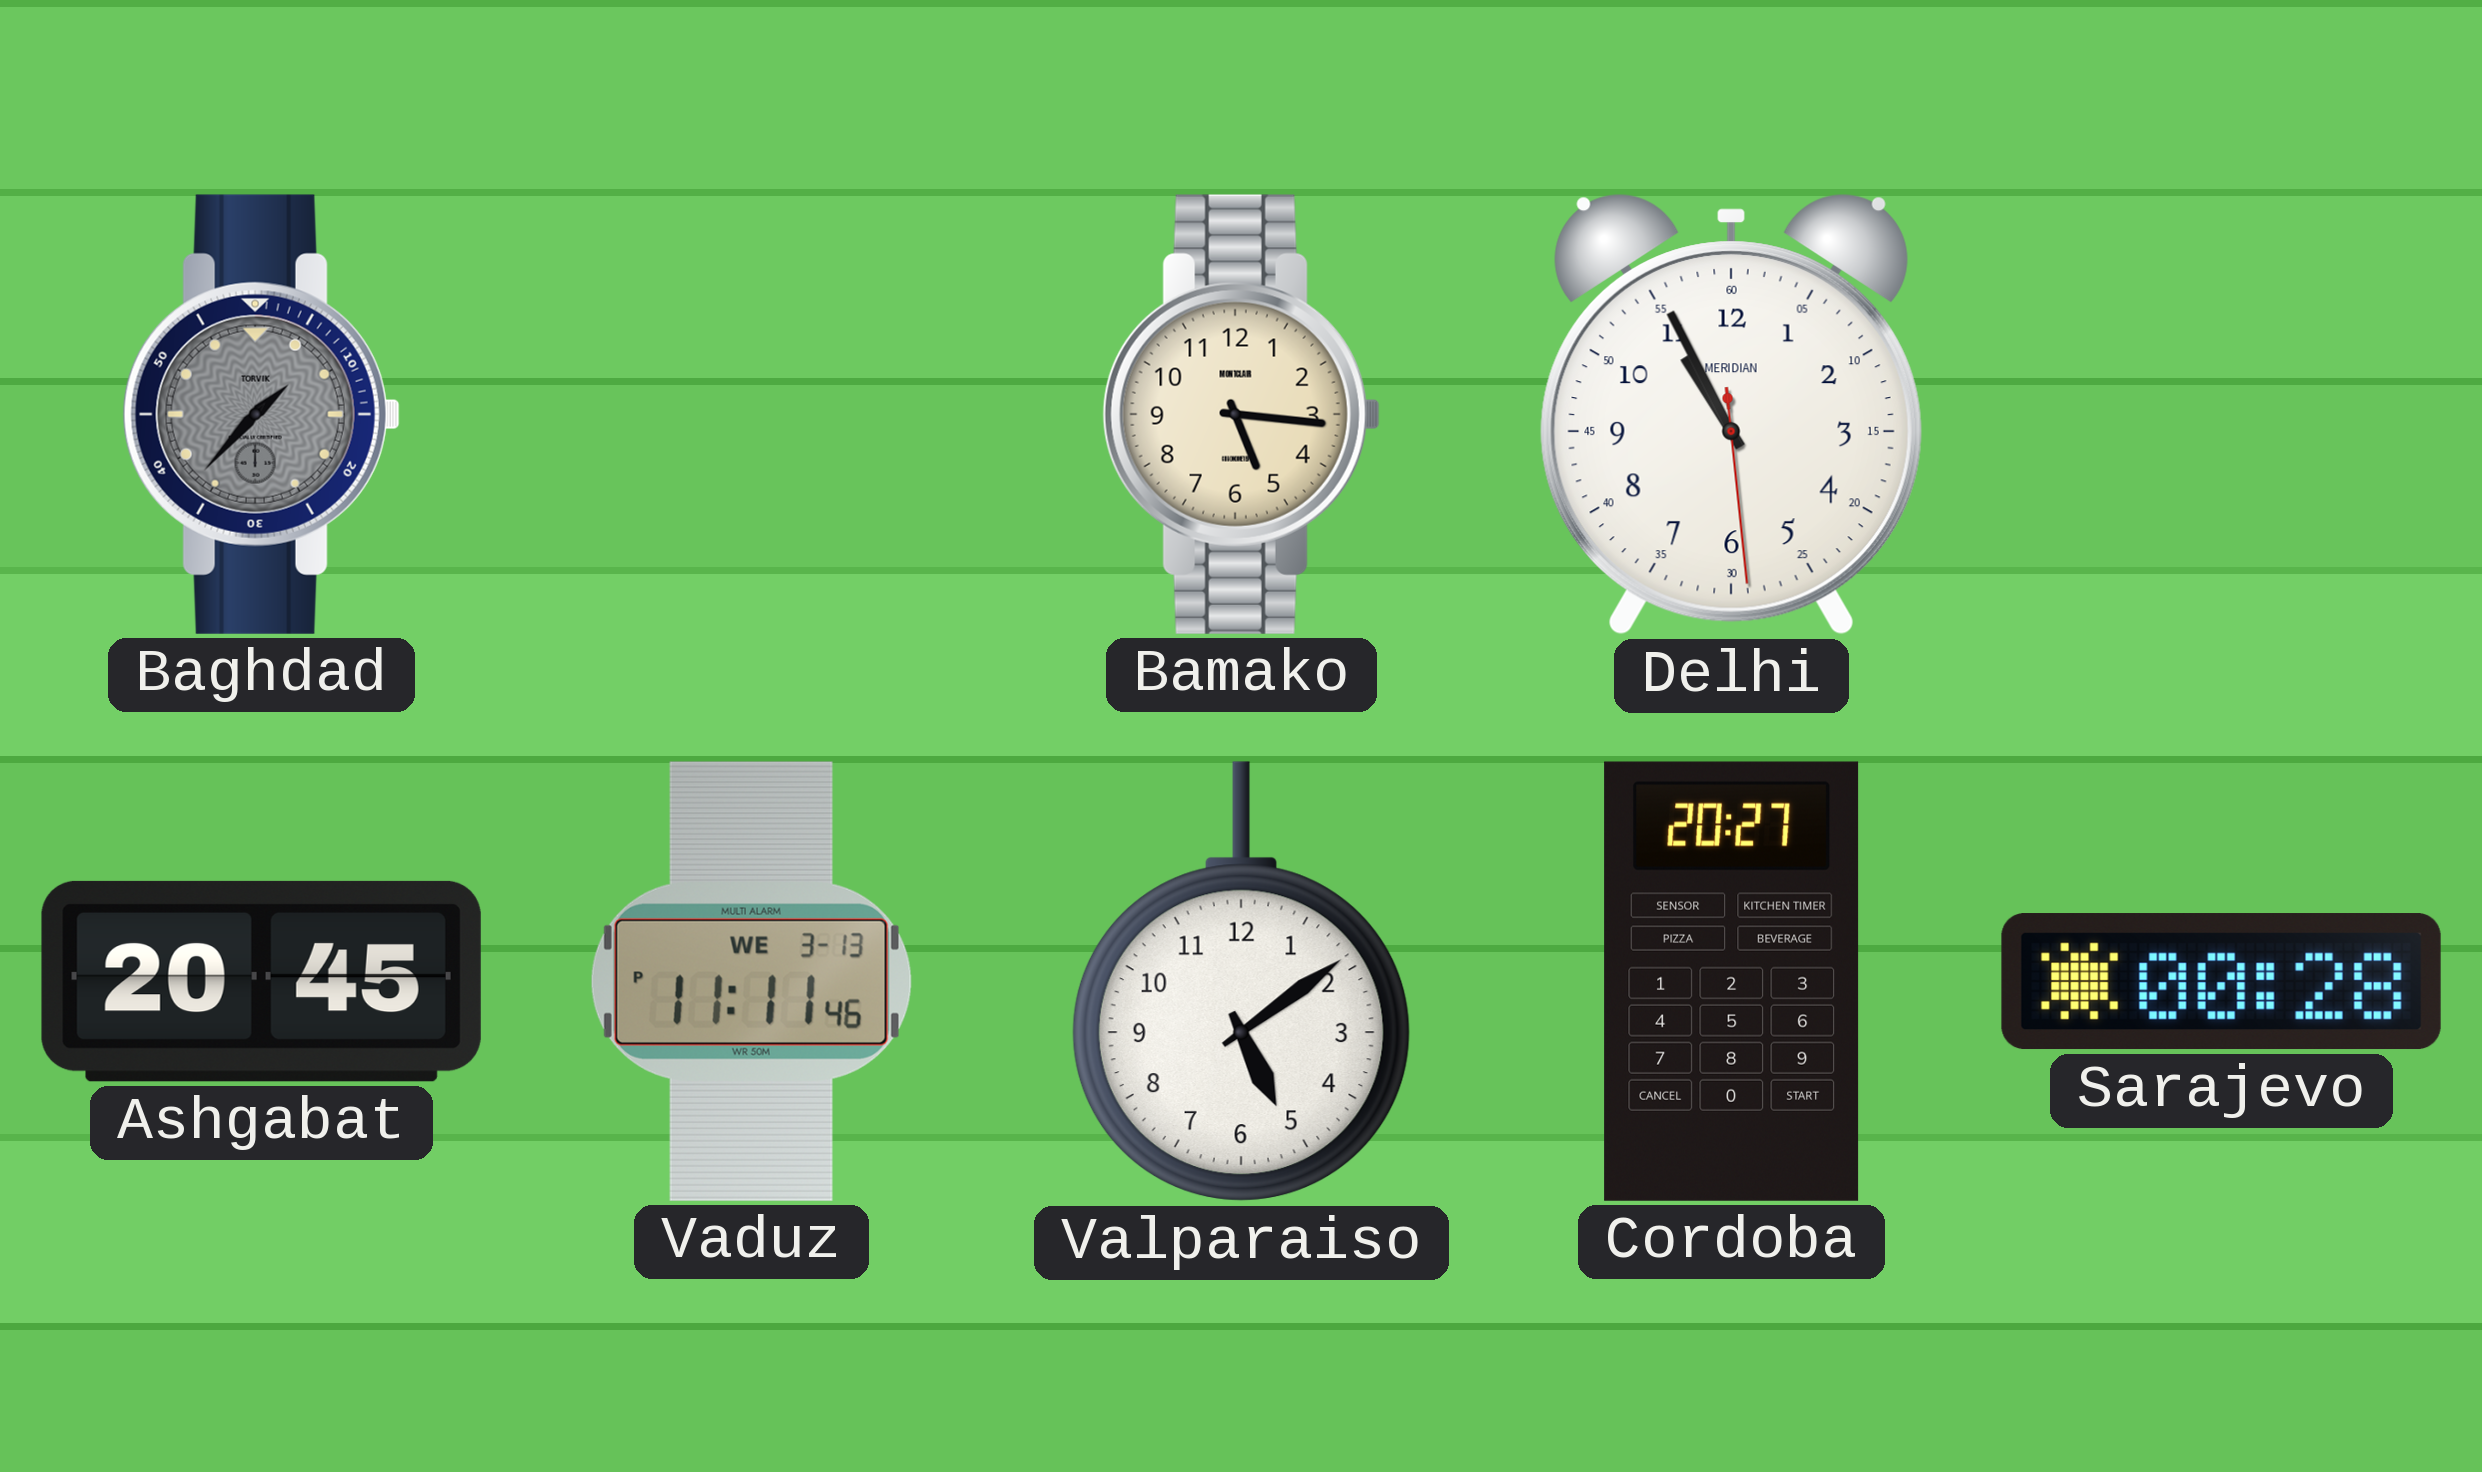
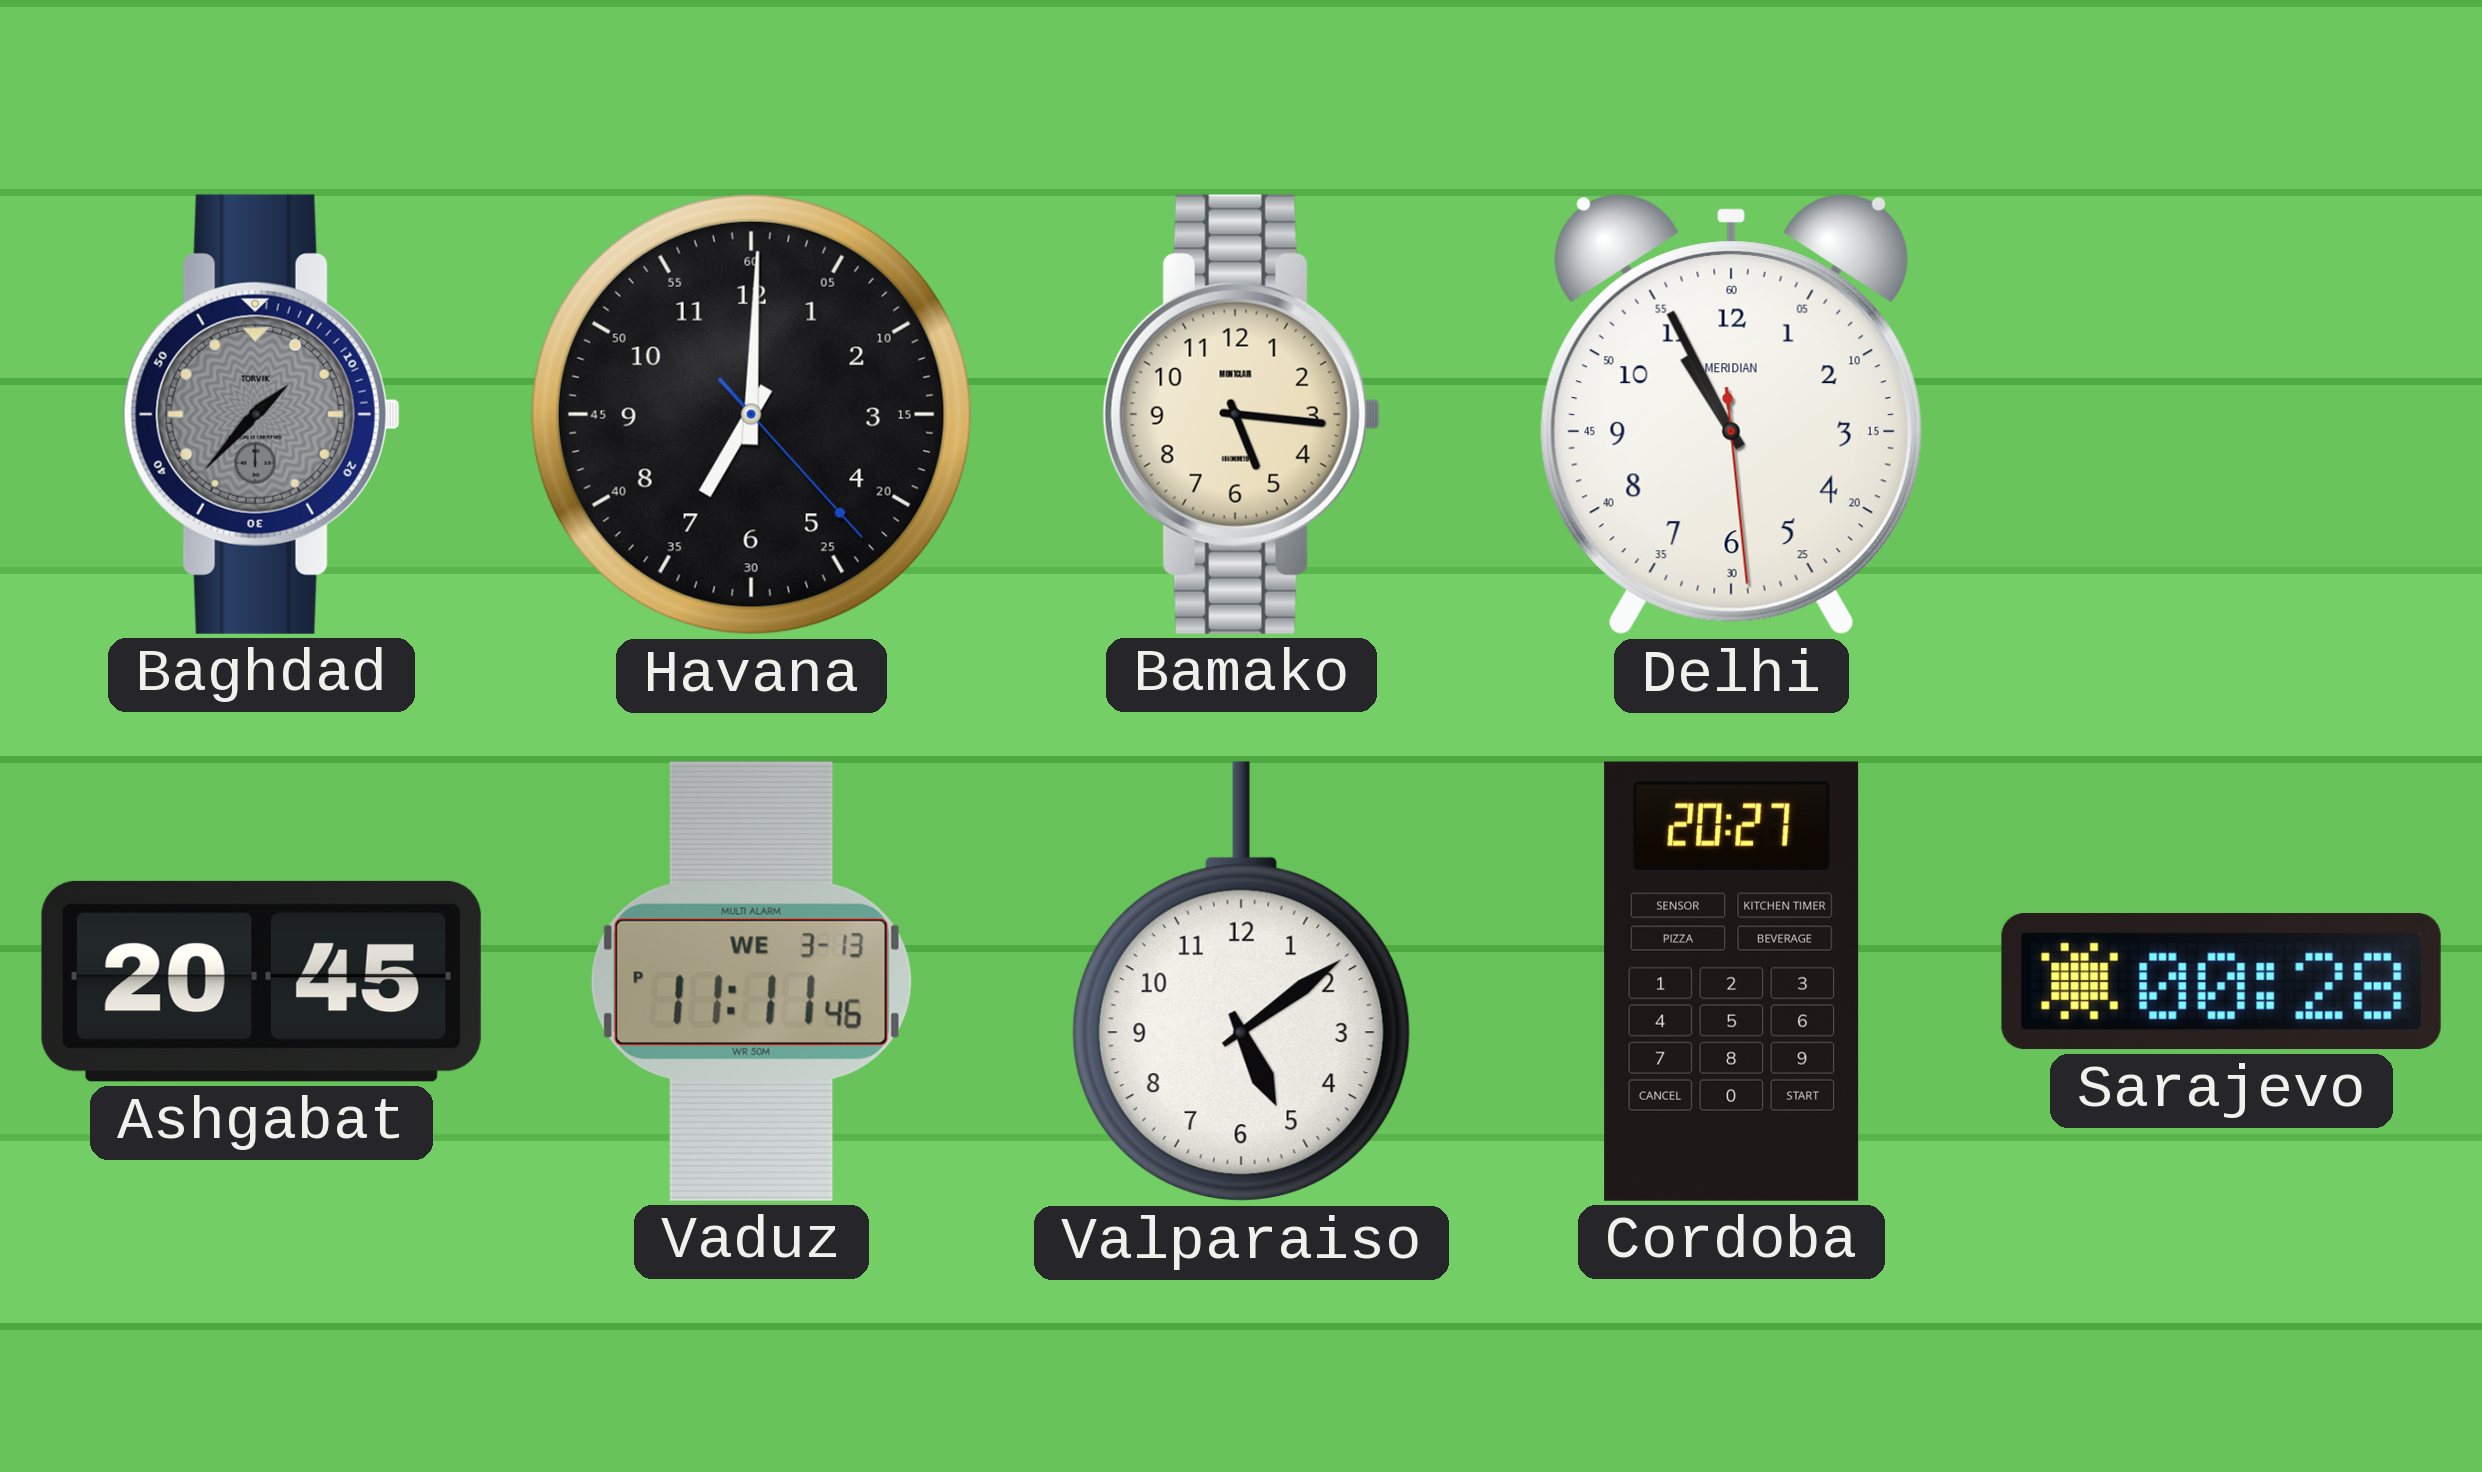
Havana: none -> 7:00 (751, 414)
